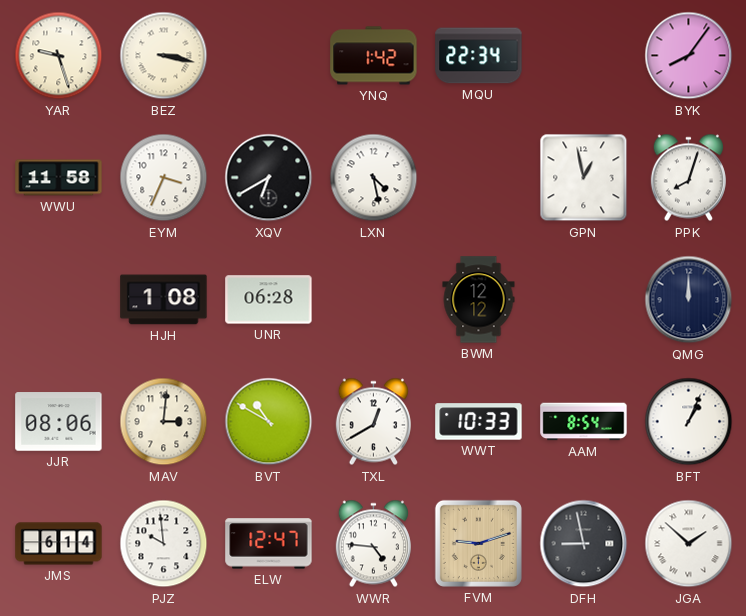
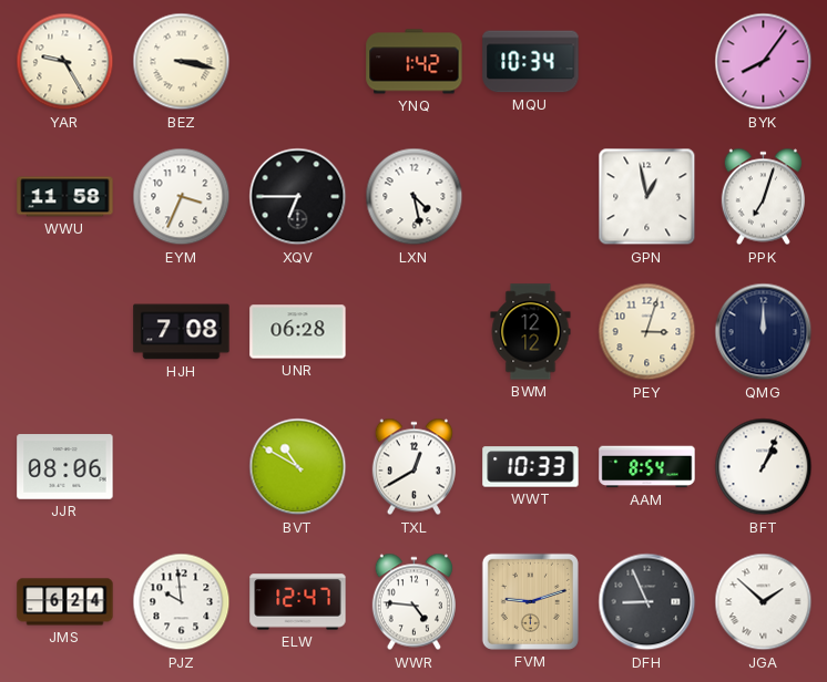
YAR: 9:27 -> 9:25 (65, 62)
MQU: 22:34 -> 10:34 (531, 62)
XQV: 6:40 -> 6:45 (298, 197)
PPK: 8:03 -> 7:03 (763, 197)
HJH: 1:08 -> 7:08 (182, 332)
PEY: none -> 3:03 (647, 332)
MAV: 3:01 -> none (164, 422)
JMS: 6:14 -> 6:24 (65, 602)
DFH: 8:58 -> 8:56 (647, 602)
